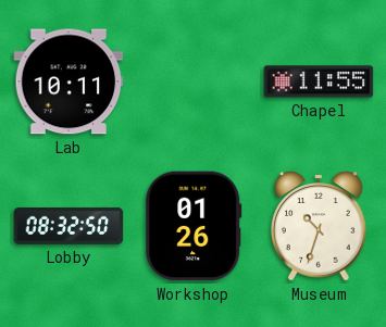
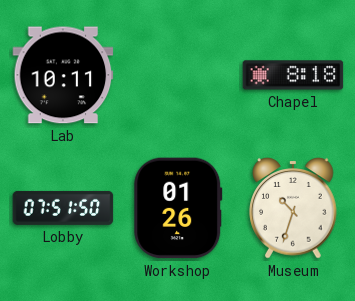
Chapel: 11:55 -> 8:18 (293, 75)
Lobby: 08:32 -> 07:51 (63, 208)
